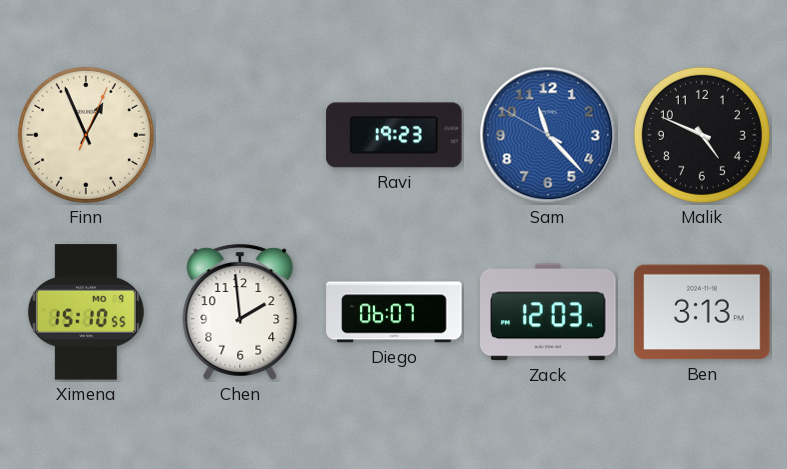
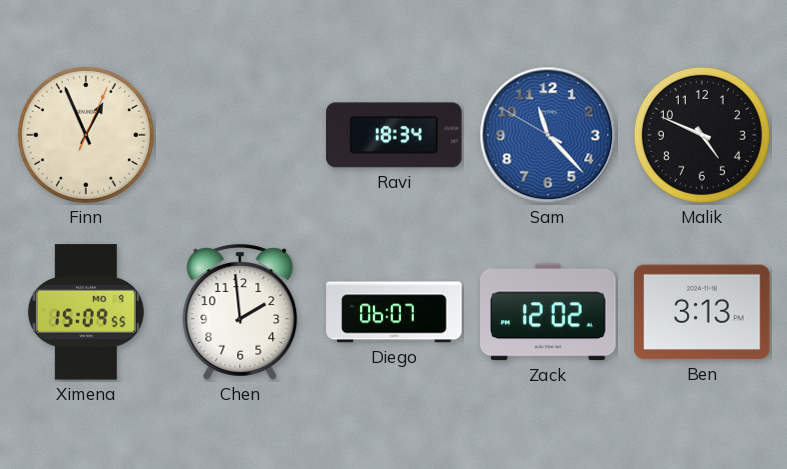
Ravi: 19:23 -> 18:34 (394, 135)
Ximena: 15:10 -> 15:09 (86, 312)
Zack: 12:03 -> 12:02 (548, 312)
